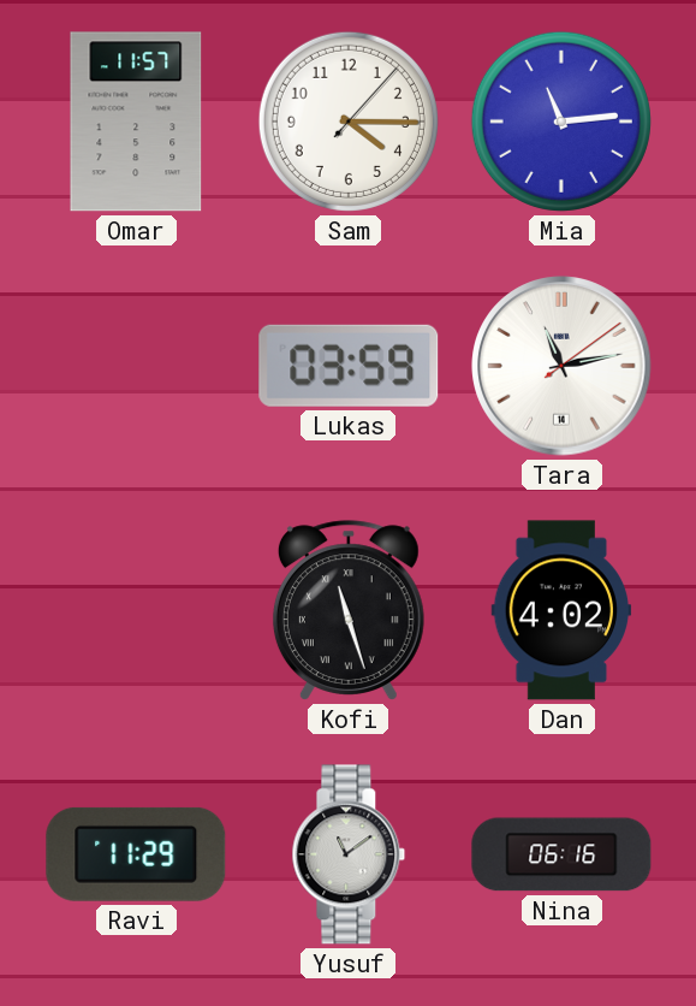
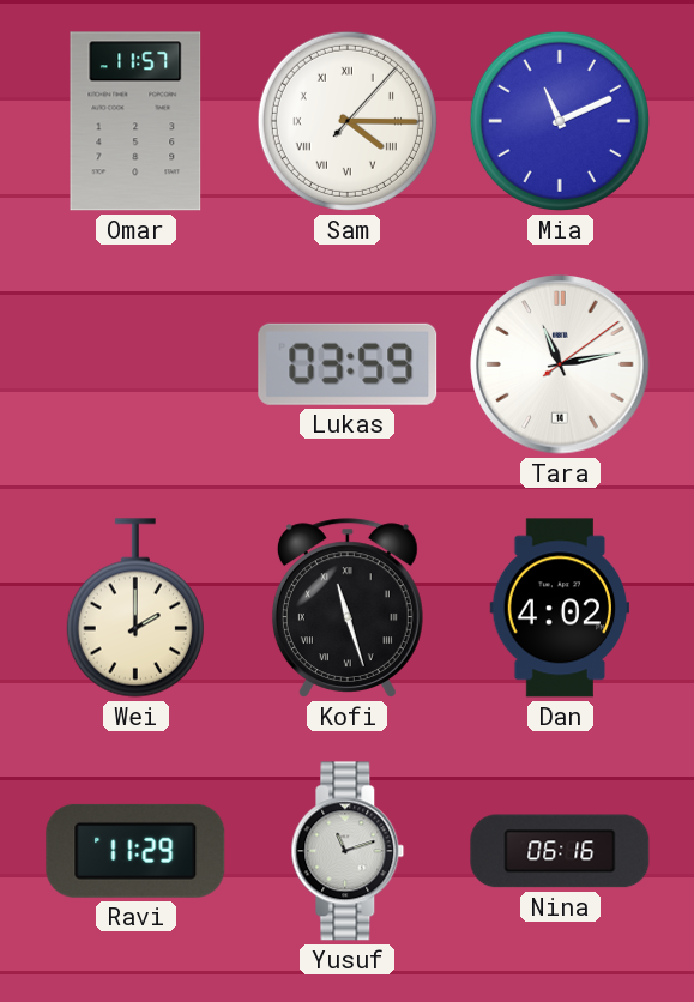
Sam numerals: Arabic -> Roman (348, 121)
Mia: 11:14 -> 11:11 (560, 121)
Wei: none -> 2:00 (135, 608)
Yusuf: 11:09 -> 11:12 (348, 851)
